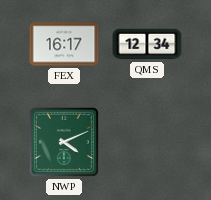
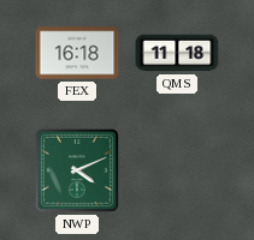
FEX: 16:17 -> 16:18 (77, 53)
QMS: 12:34 -> 11:18 (177, 53)
